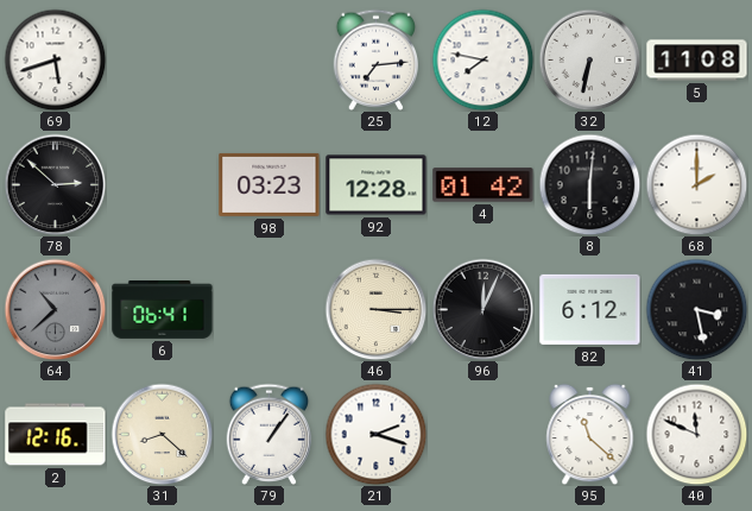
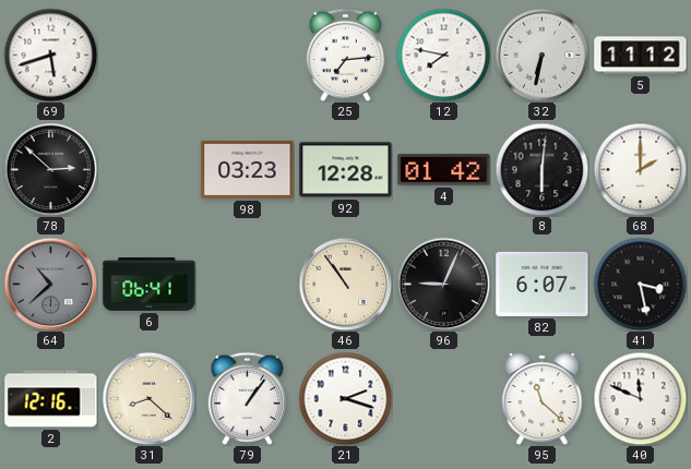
5: 11:08 -> 11:12 (641, 56)
46: 3:15 -> 10:54 (345, 284)
96: 12:04 -> 9:04 (443, 284)
82: 6:12 -> 6:07 (543, 284)
